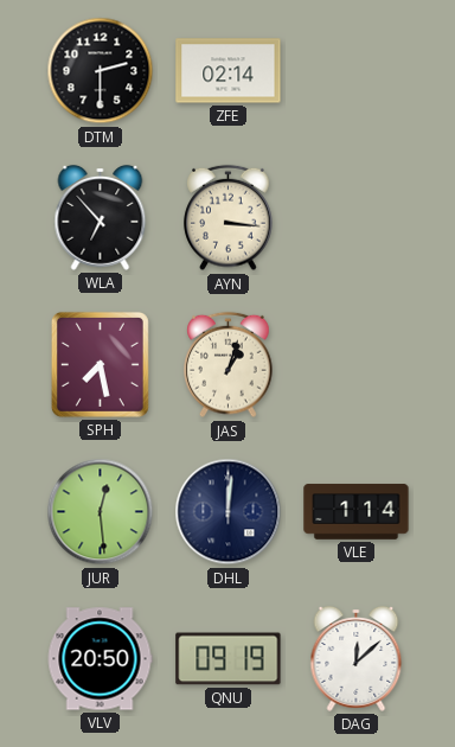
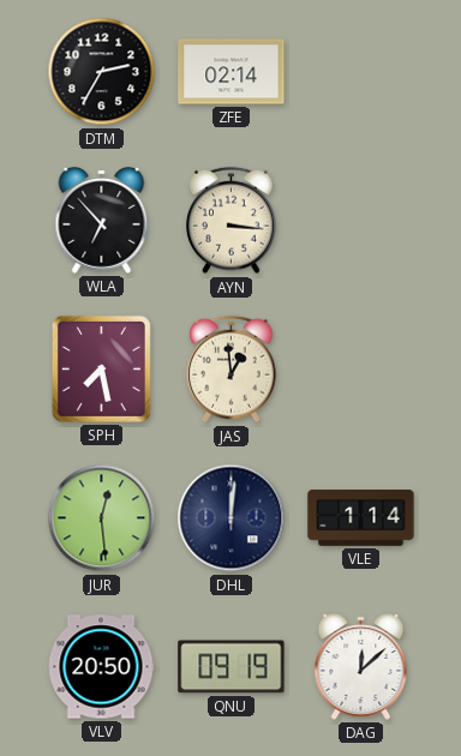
DTM: 2:30 -> 2:35 (102, 72)
JAS: 1:03 -> 12:59 (232, 370)
